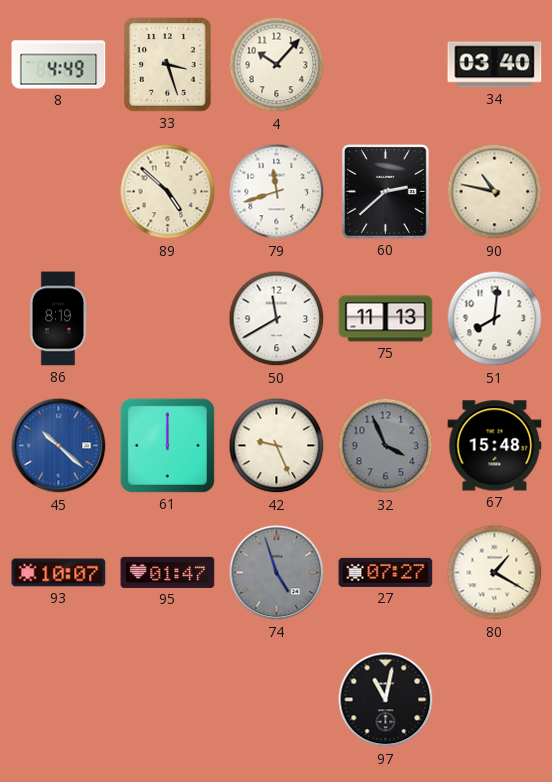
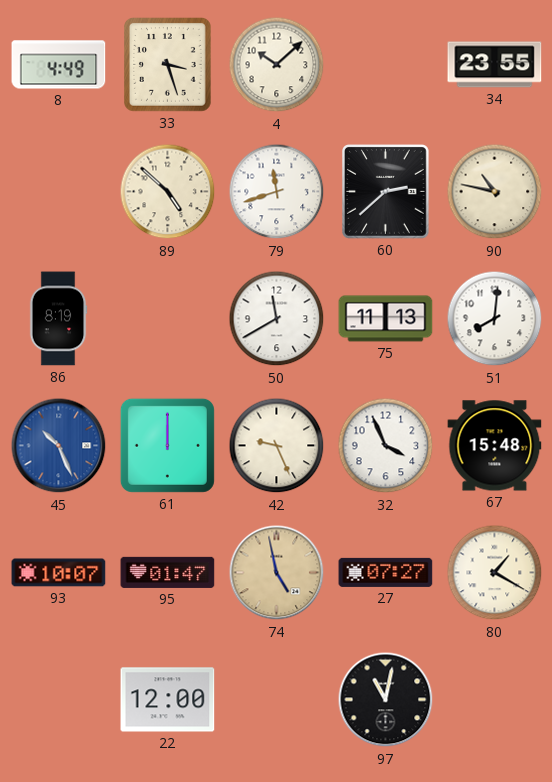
4: 10:07 -> 10:08 (277, 65)
34: 03:40 -> 23:55 (495, 65)
45: 10:22 -> 10:26 (59, 446)
32 dial: grey -> white (386, 446)
74: 4:57 -> 4:58 (277, 573)
74 dial: grey -> champagne (277, 573)
22: none -> 12:00 (168, 700)
